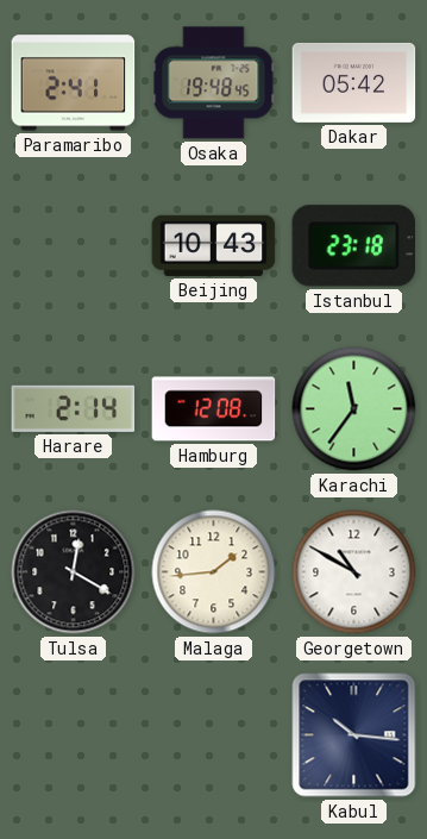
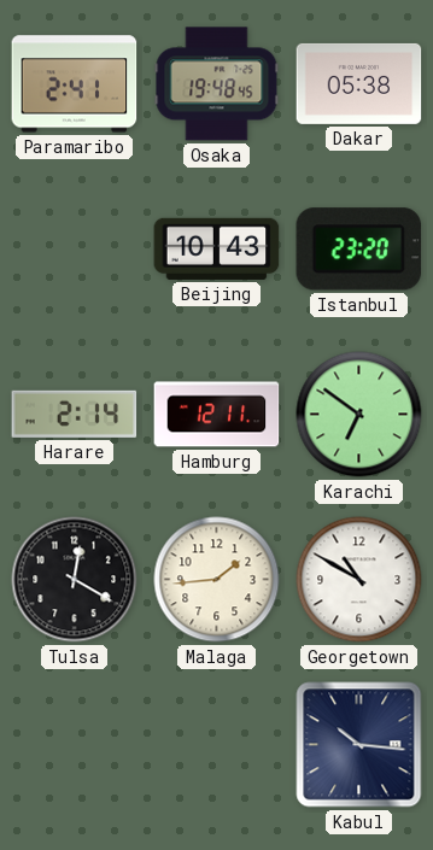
Dakar: 05:42 -> 05:38 (359, 83)
Istanbul: 23:18 -> 23:20 (359, 250)
Hamburg: 12:08 -> 12:11 (217, 415)
Karachi: 11:36 -> 6:51 (359, 415)
